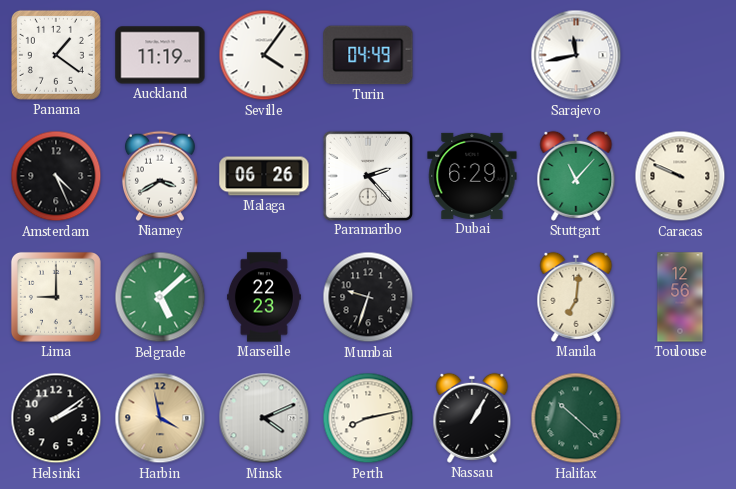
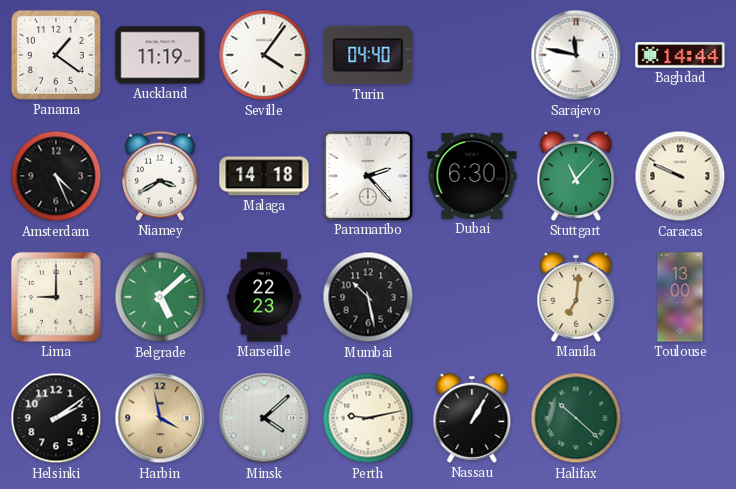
Turin: 04:49 -> 04:40 (368, 55)
Sarajevo: 11:43 -> 11:47 (576, 55)
Baghdad: none -> 14:44 (680, 55)
Malaga: 06:26 -> 14:18 (264, 176)
Dubai: 6:29 -> 6:30 (472, 176)
Mumbai: 9:33 -> 10:28 (368, 297)
Toulouse: 12:56 -> 13:00 (680, 297)
Minsk: 4:11 -> 4:08 (264, 418)
Perth: 8:13 -> 9:13 (368, 418)
